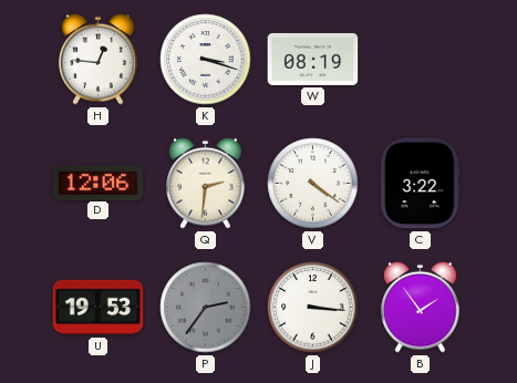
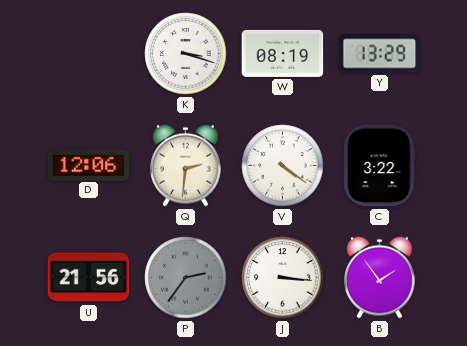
H: 12:46 -> none (99, 59)
Y: none -> 13:29 (380, 54)
U: 19:53 -> 21:56 (89, 278)
